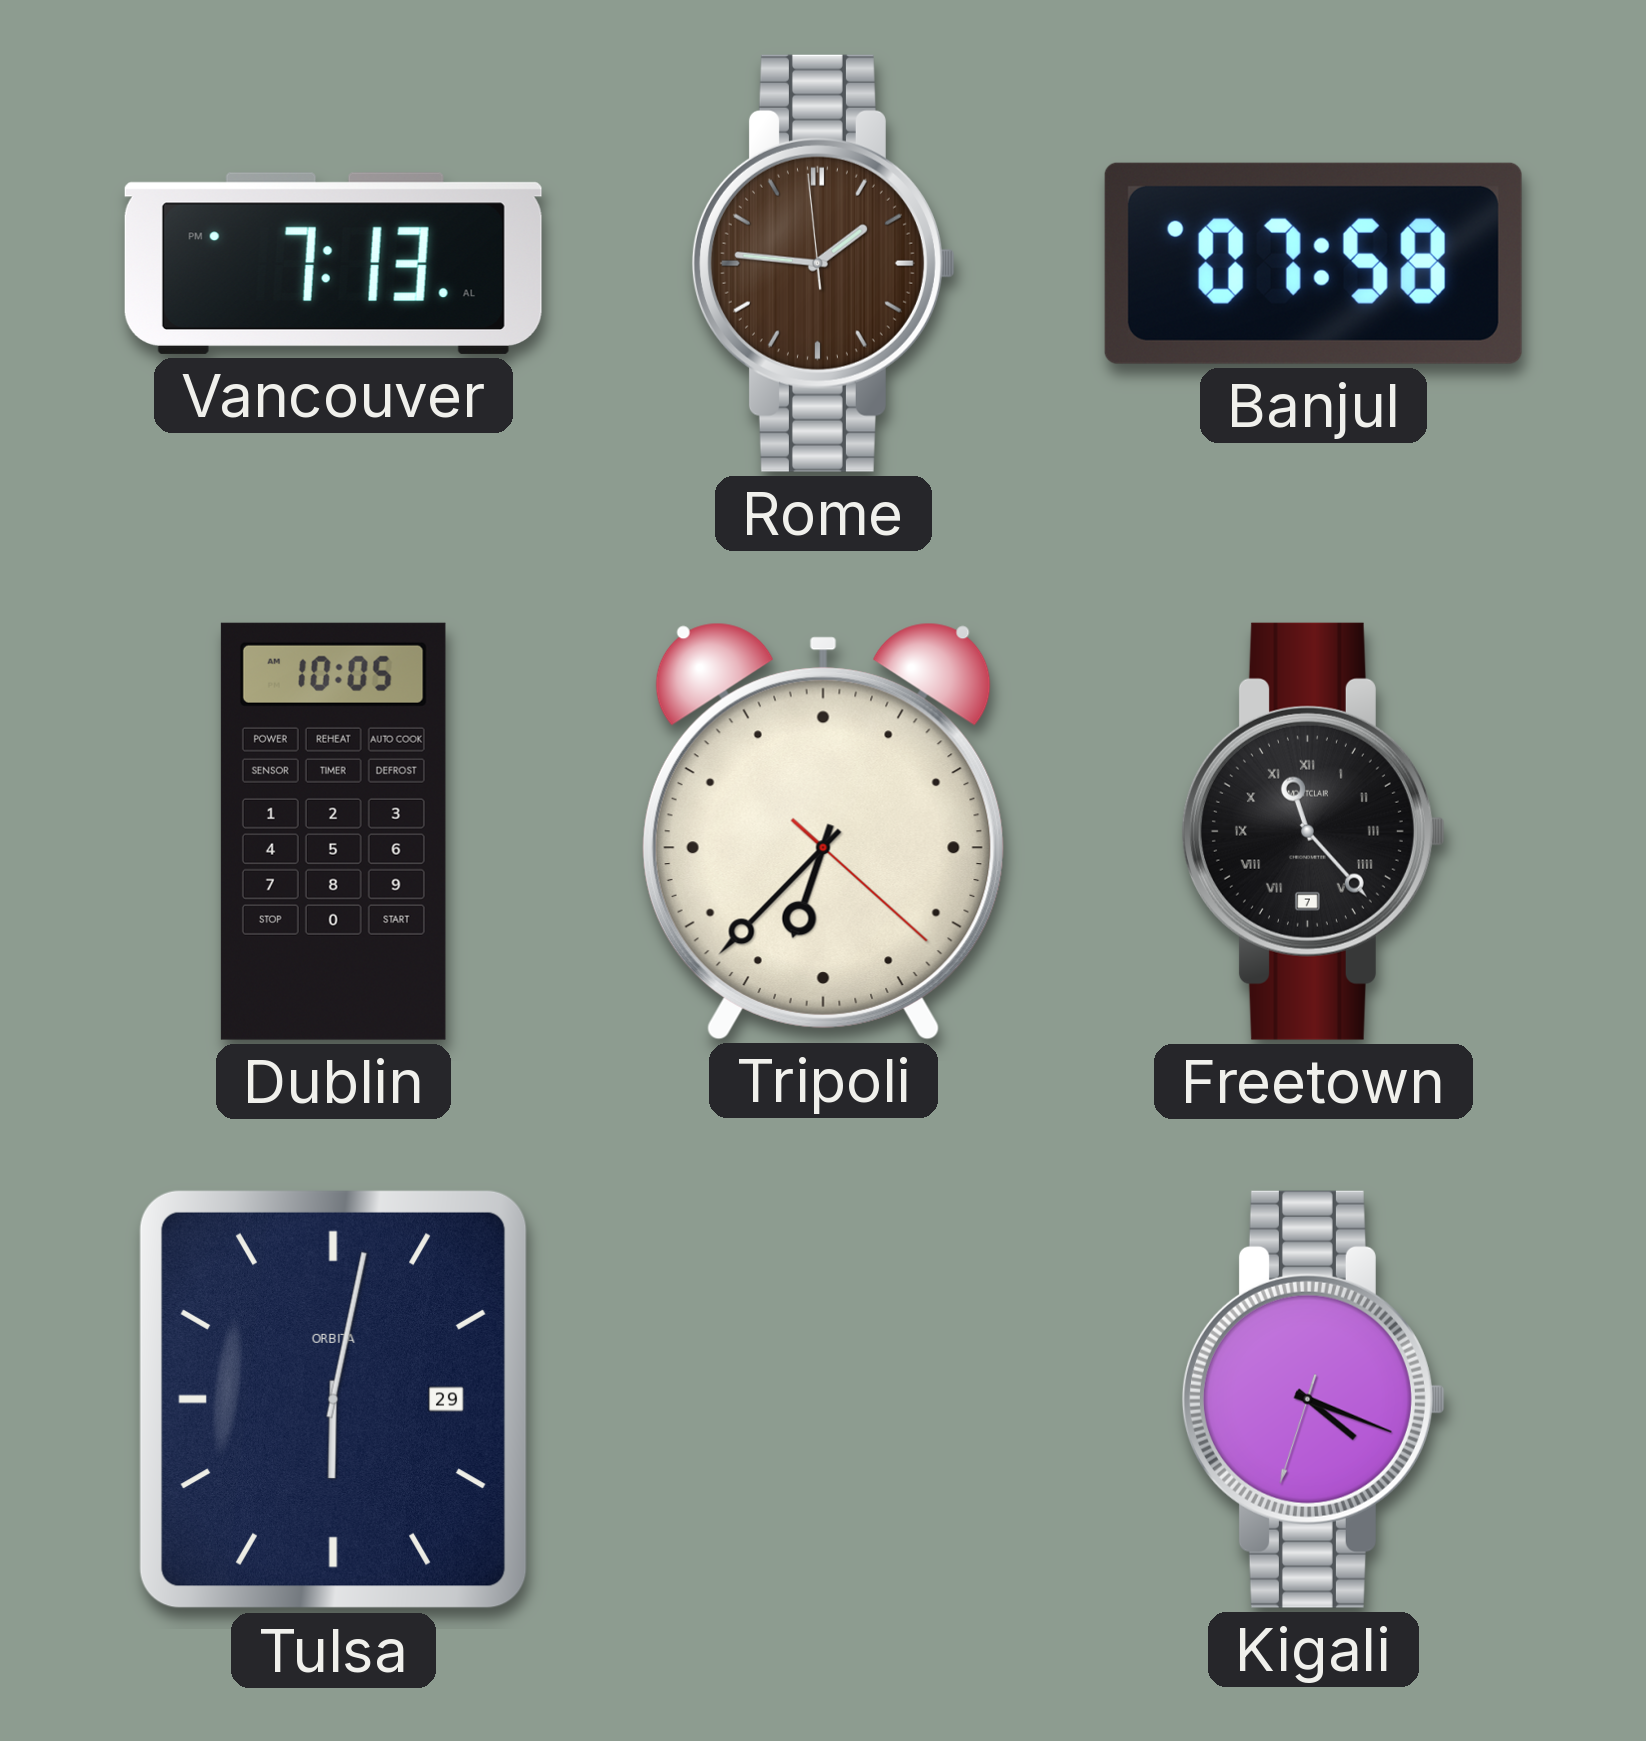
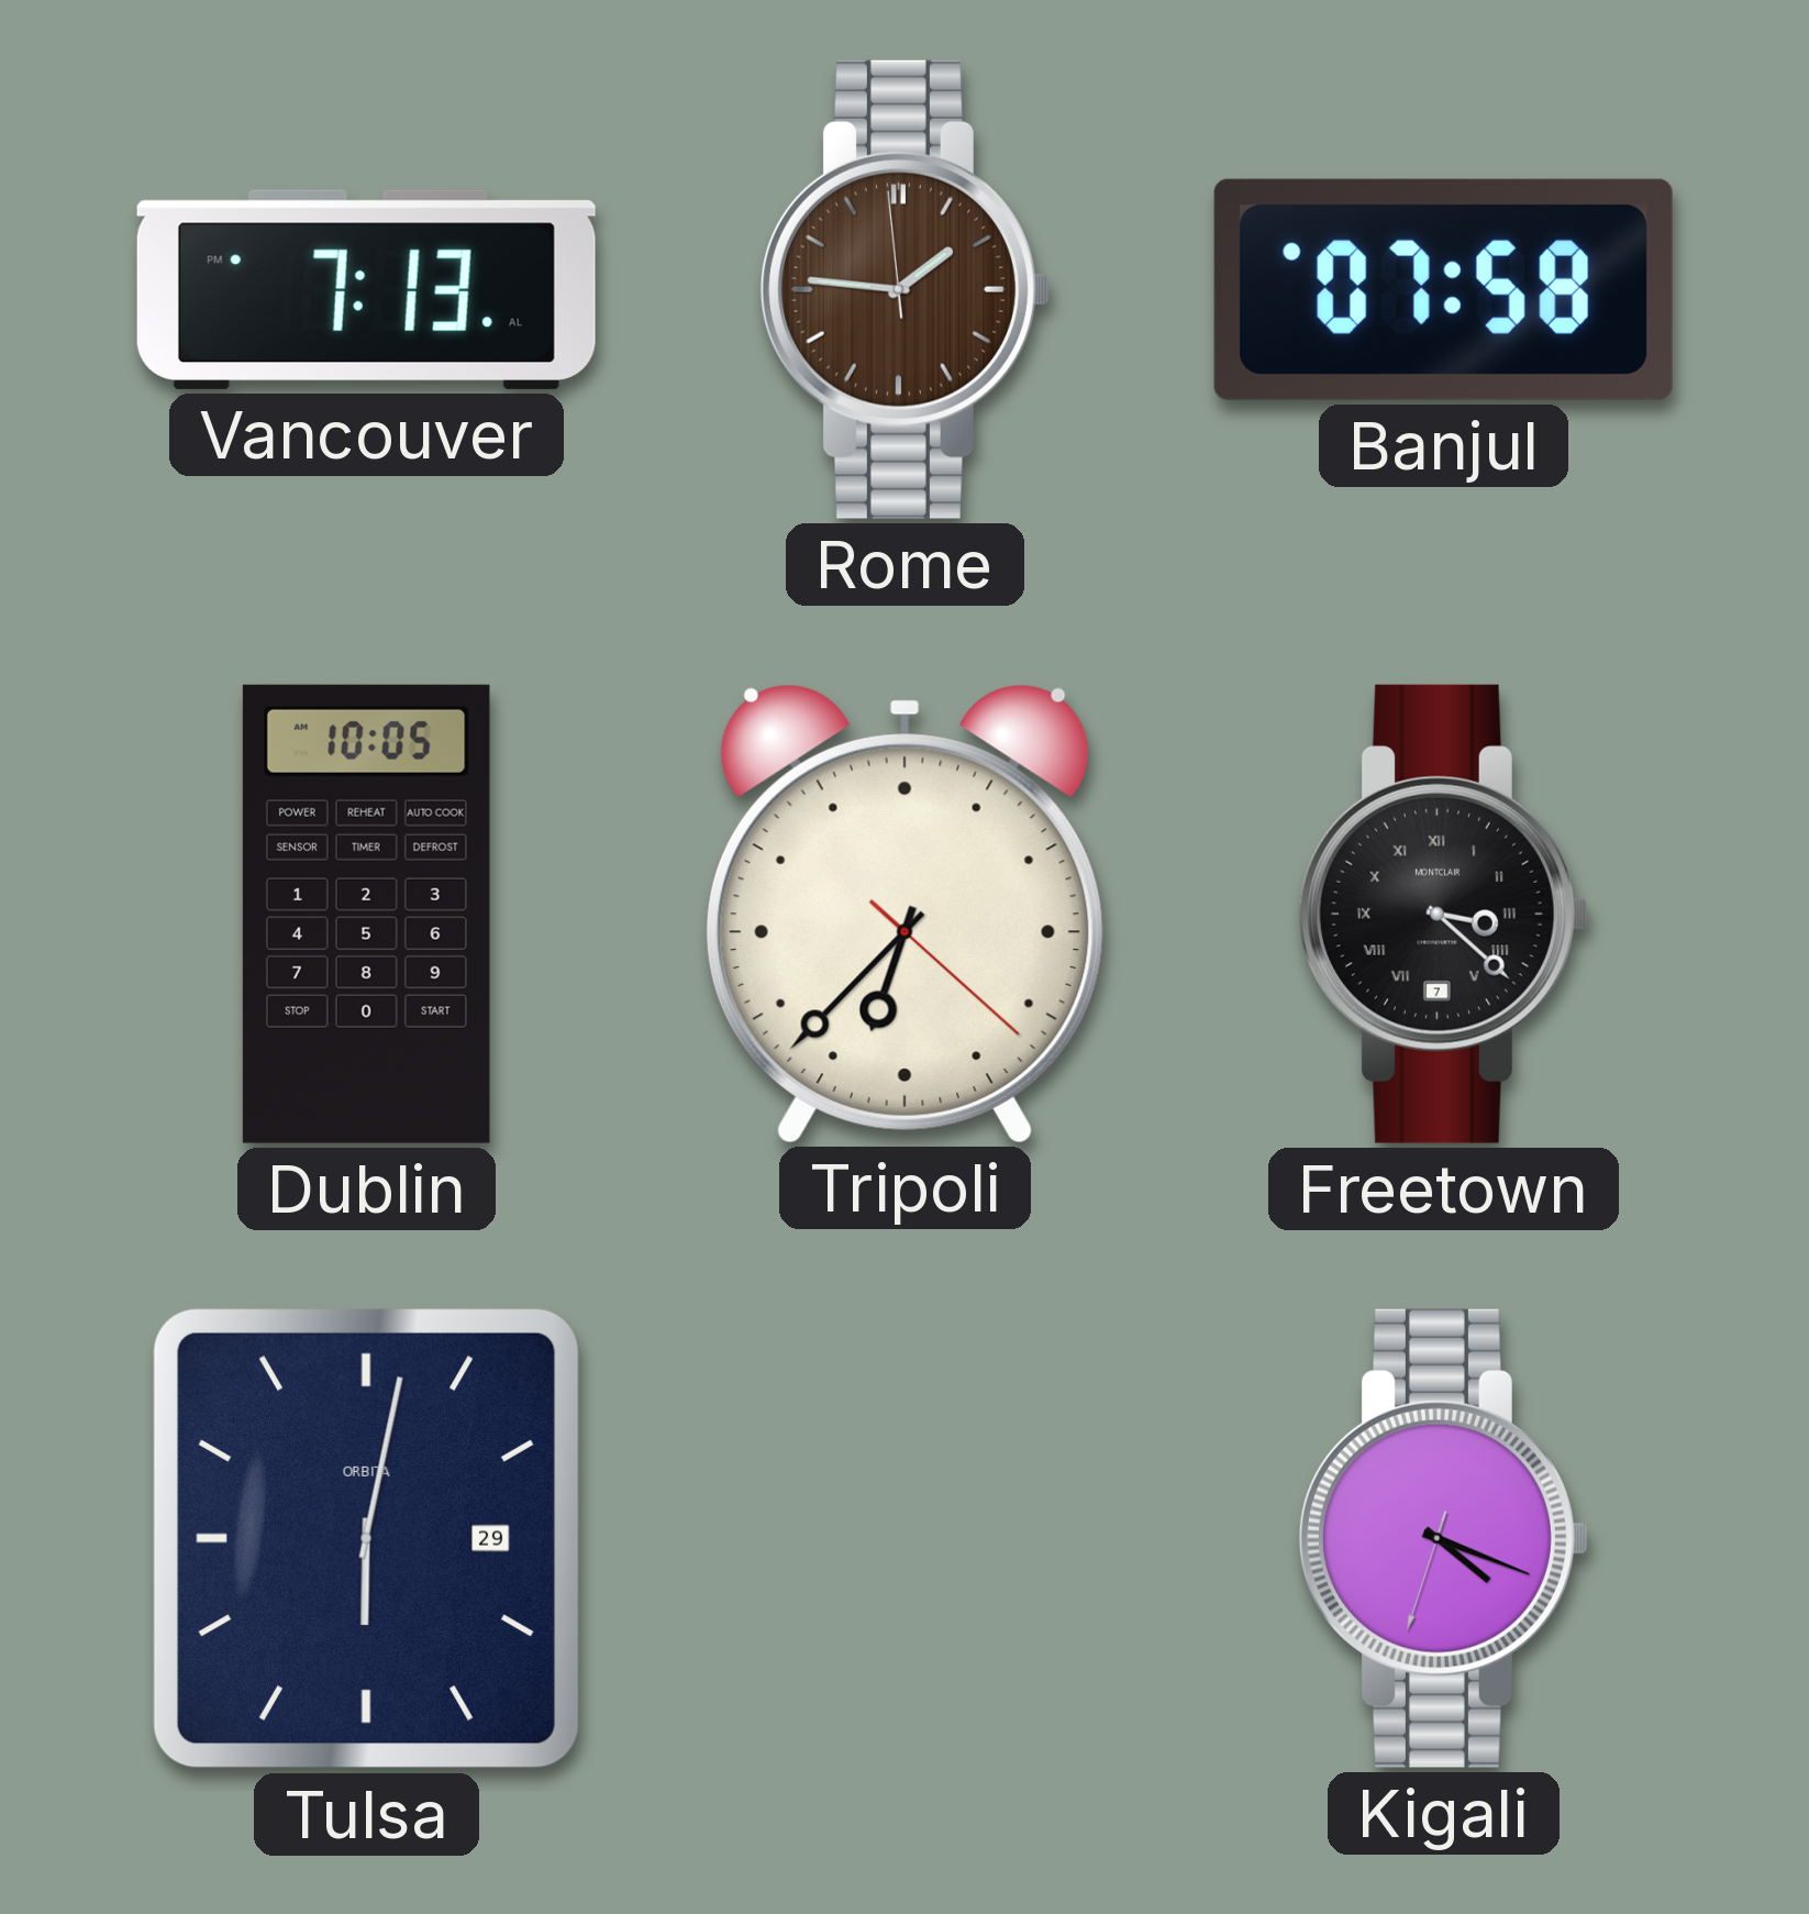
Freetown: 11:23 -> 3:22 (1443, 914)
